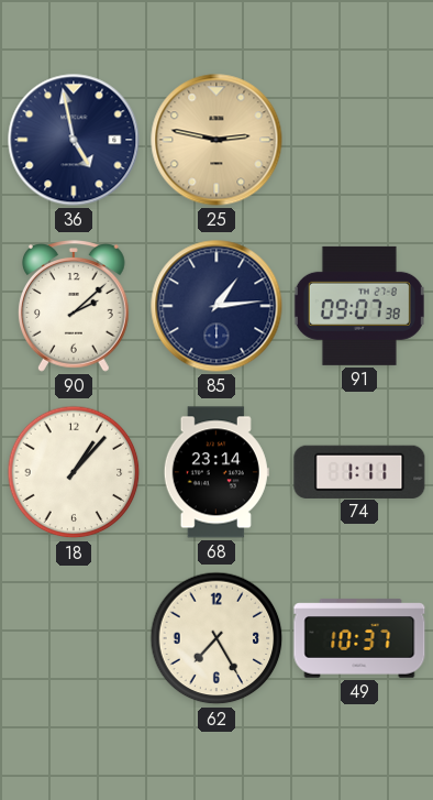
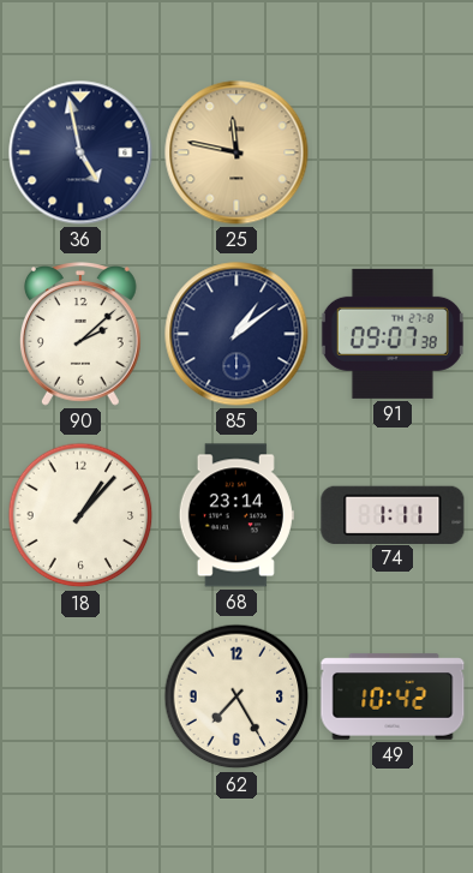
25: 2:47 -> 11:47 (237, 153)
85: 1:14 -> 1:09 (237, 334)
49: 10:37 -> 10:42 (393, 696)
